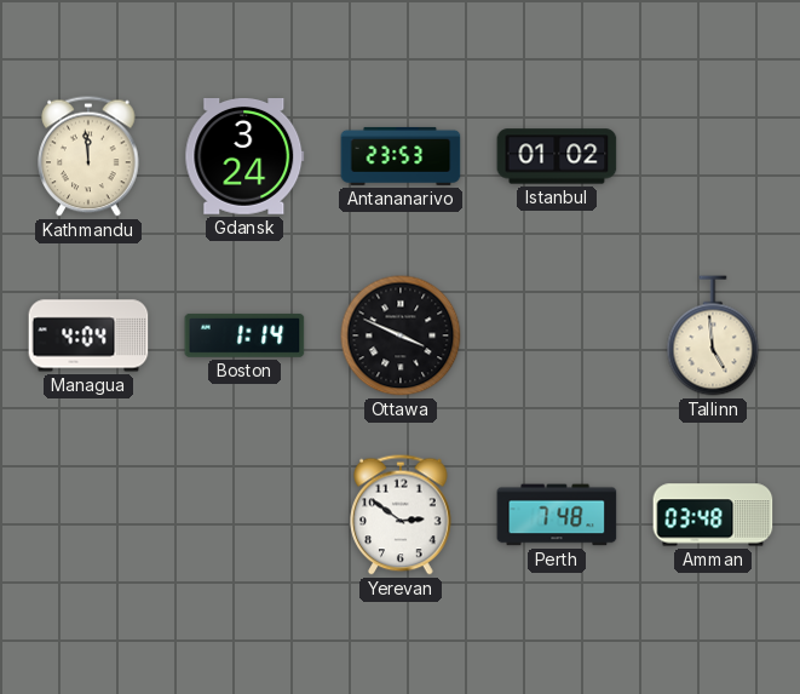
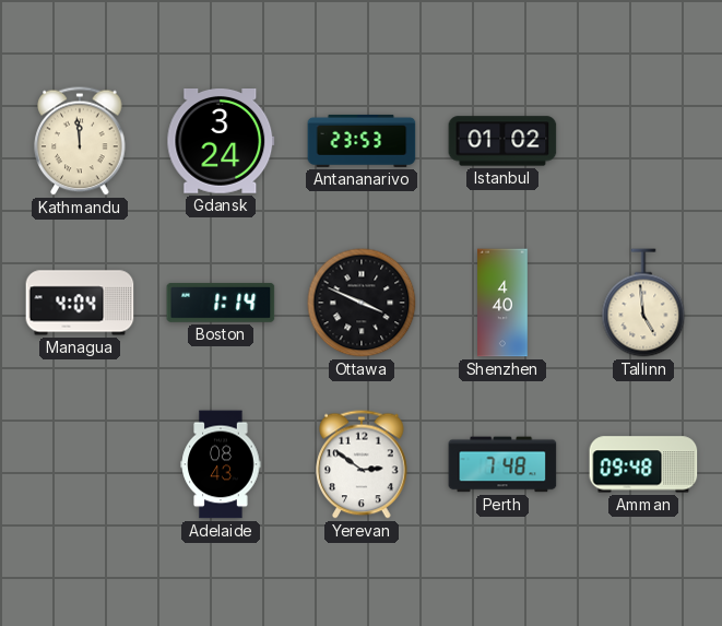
Shenzhen: none -> 4:40 (502, 303)
Adelaide: none -> 08:43 (221, 464)
Amman: 03:48 -> 09:48 (643, 464)
